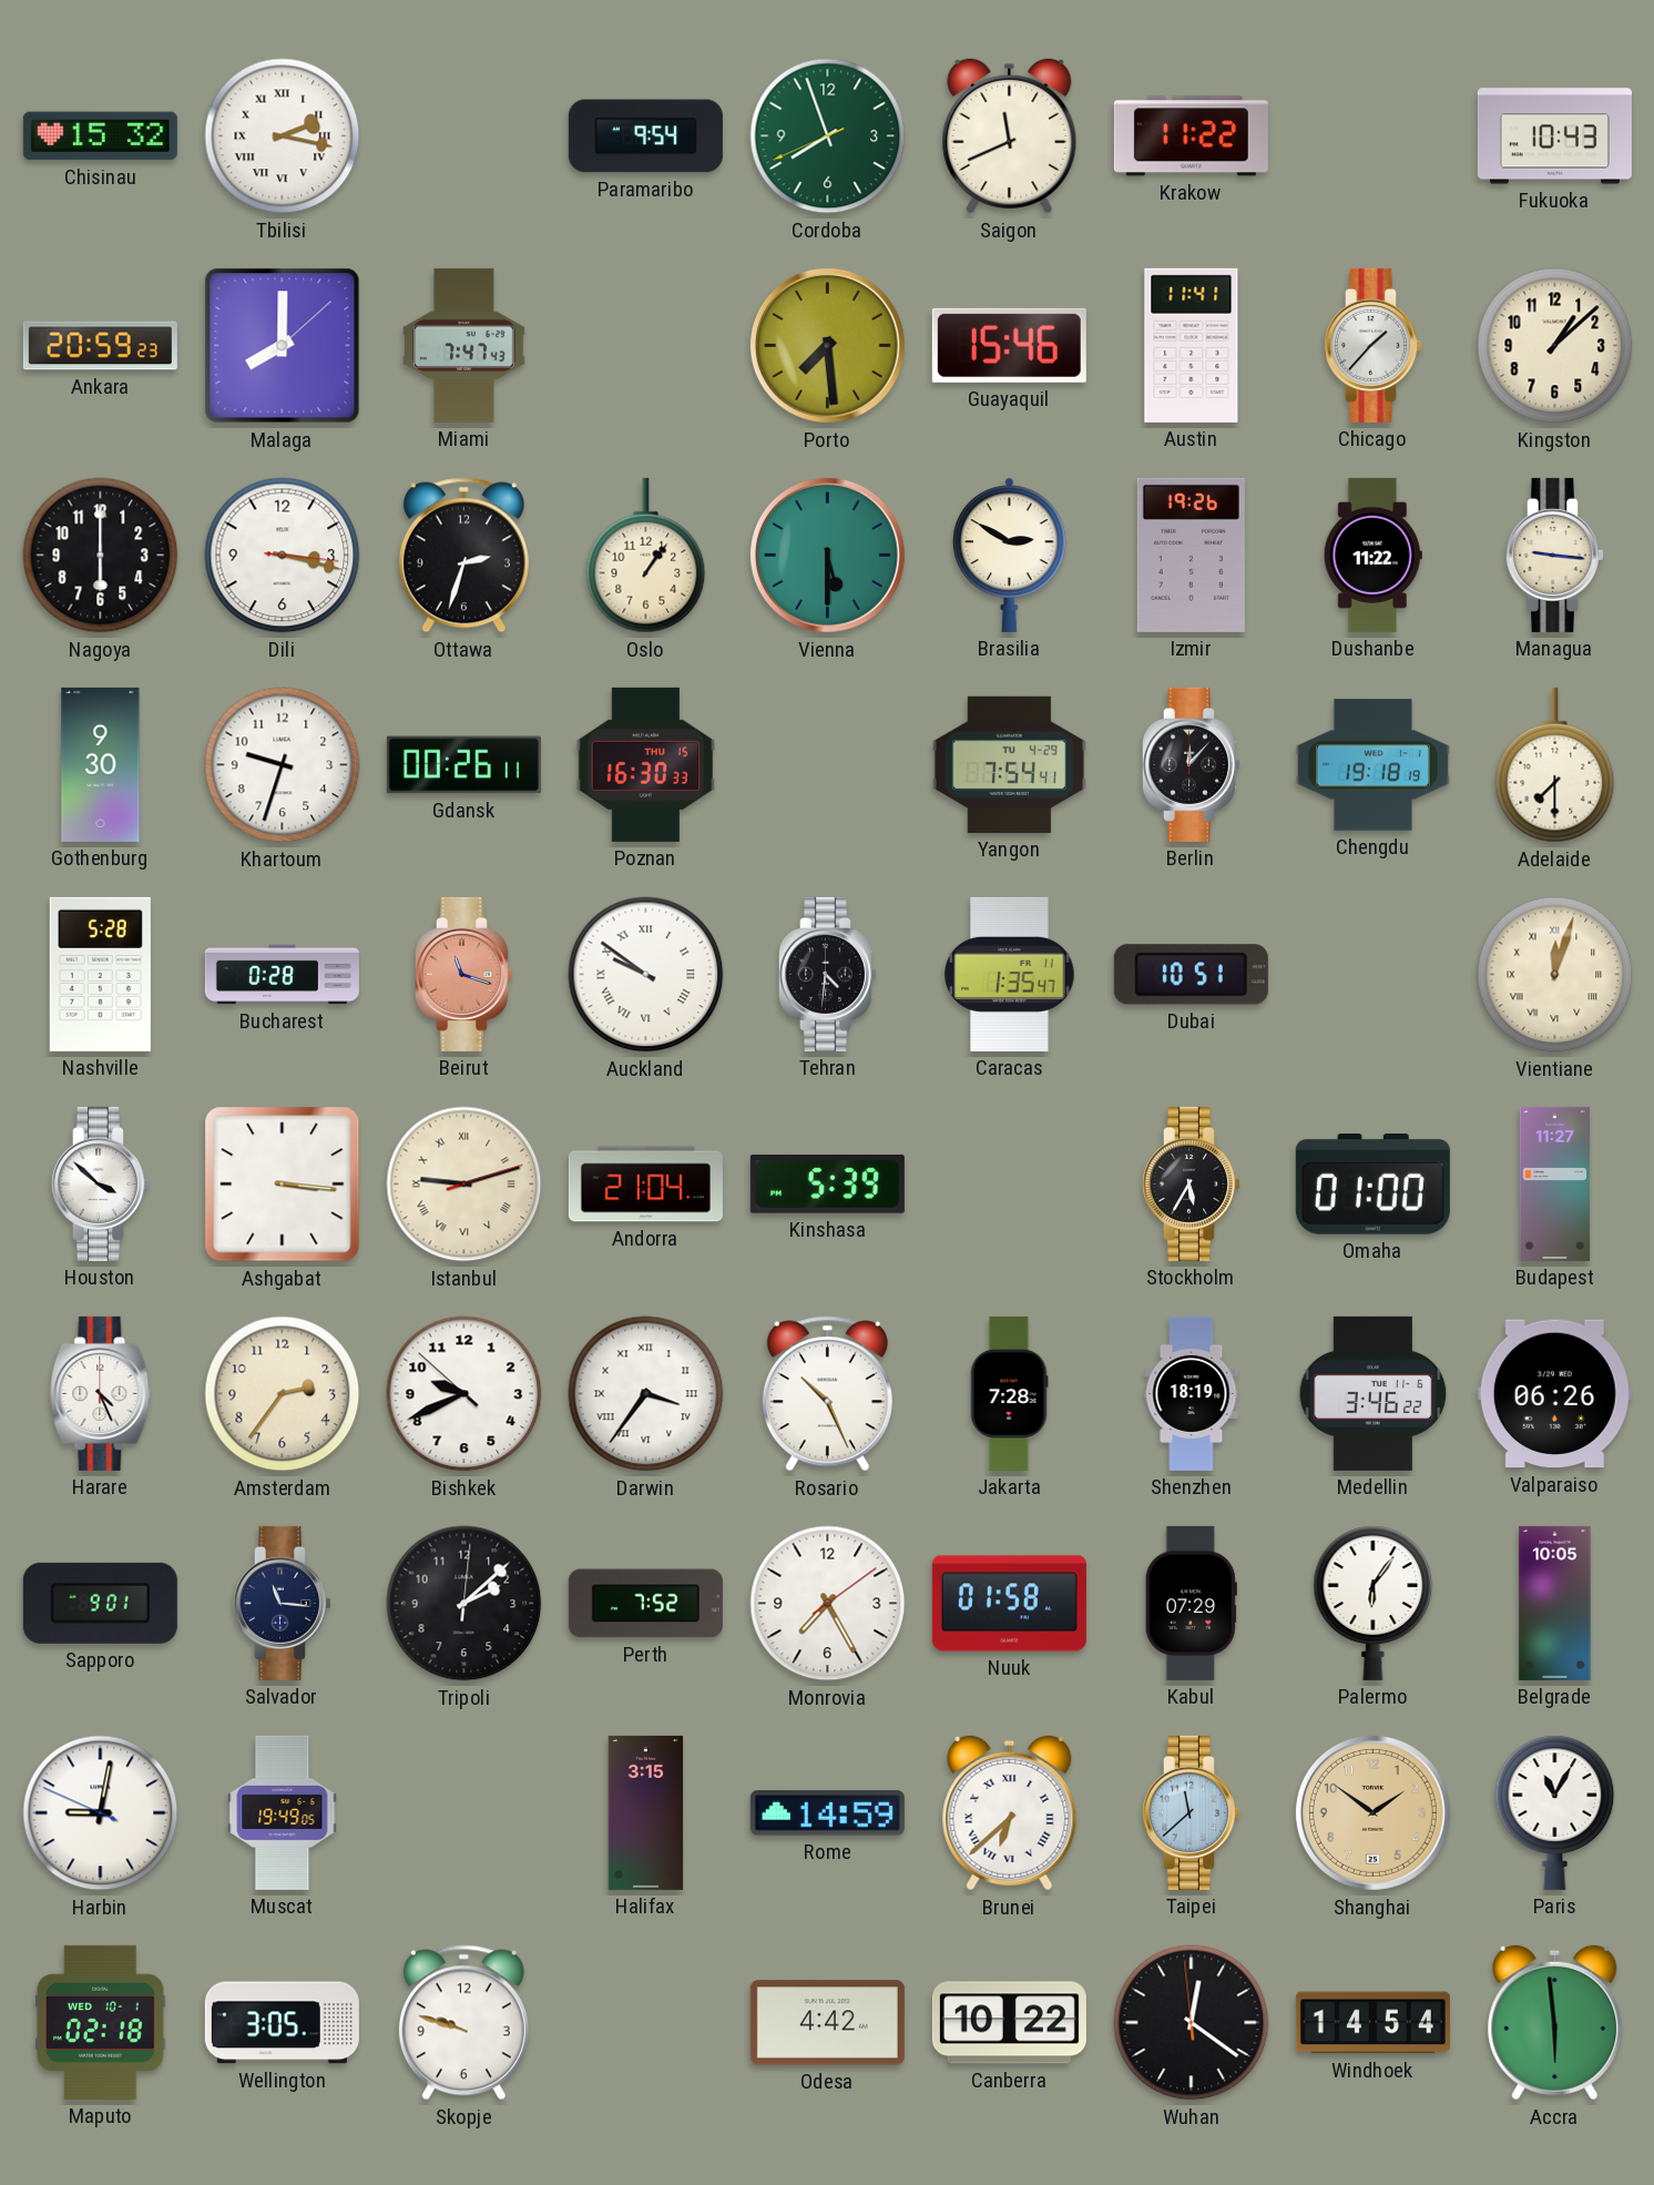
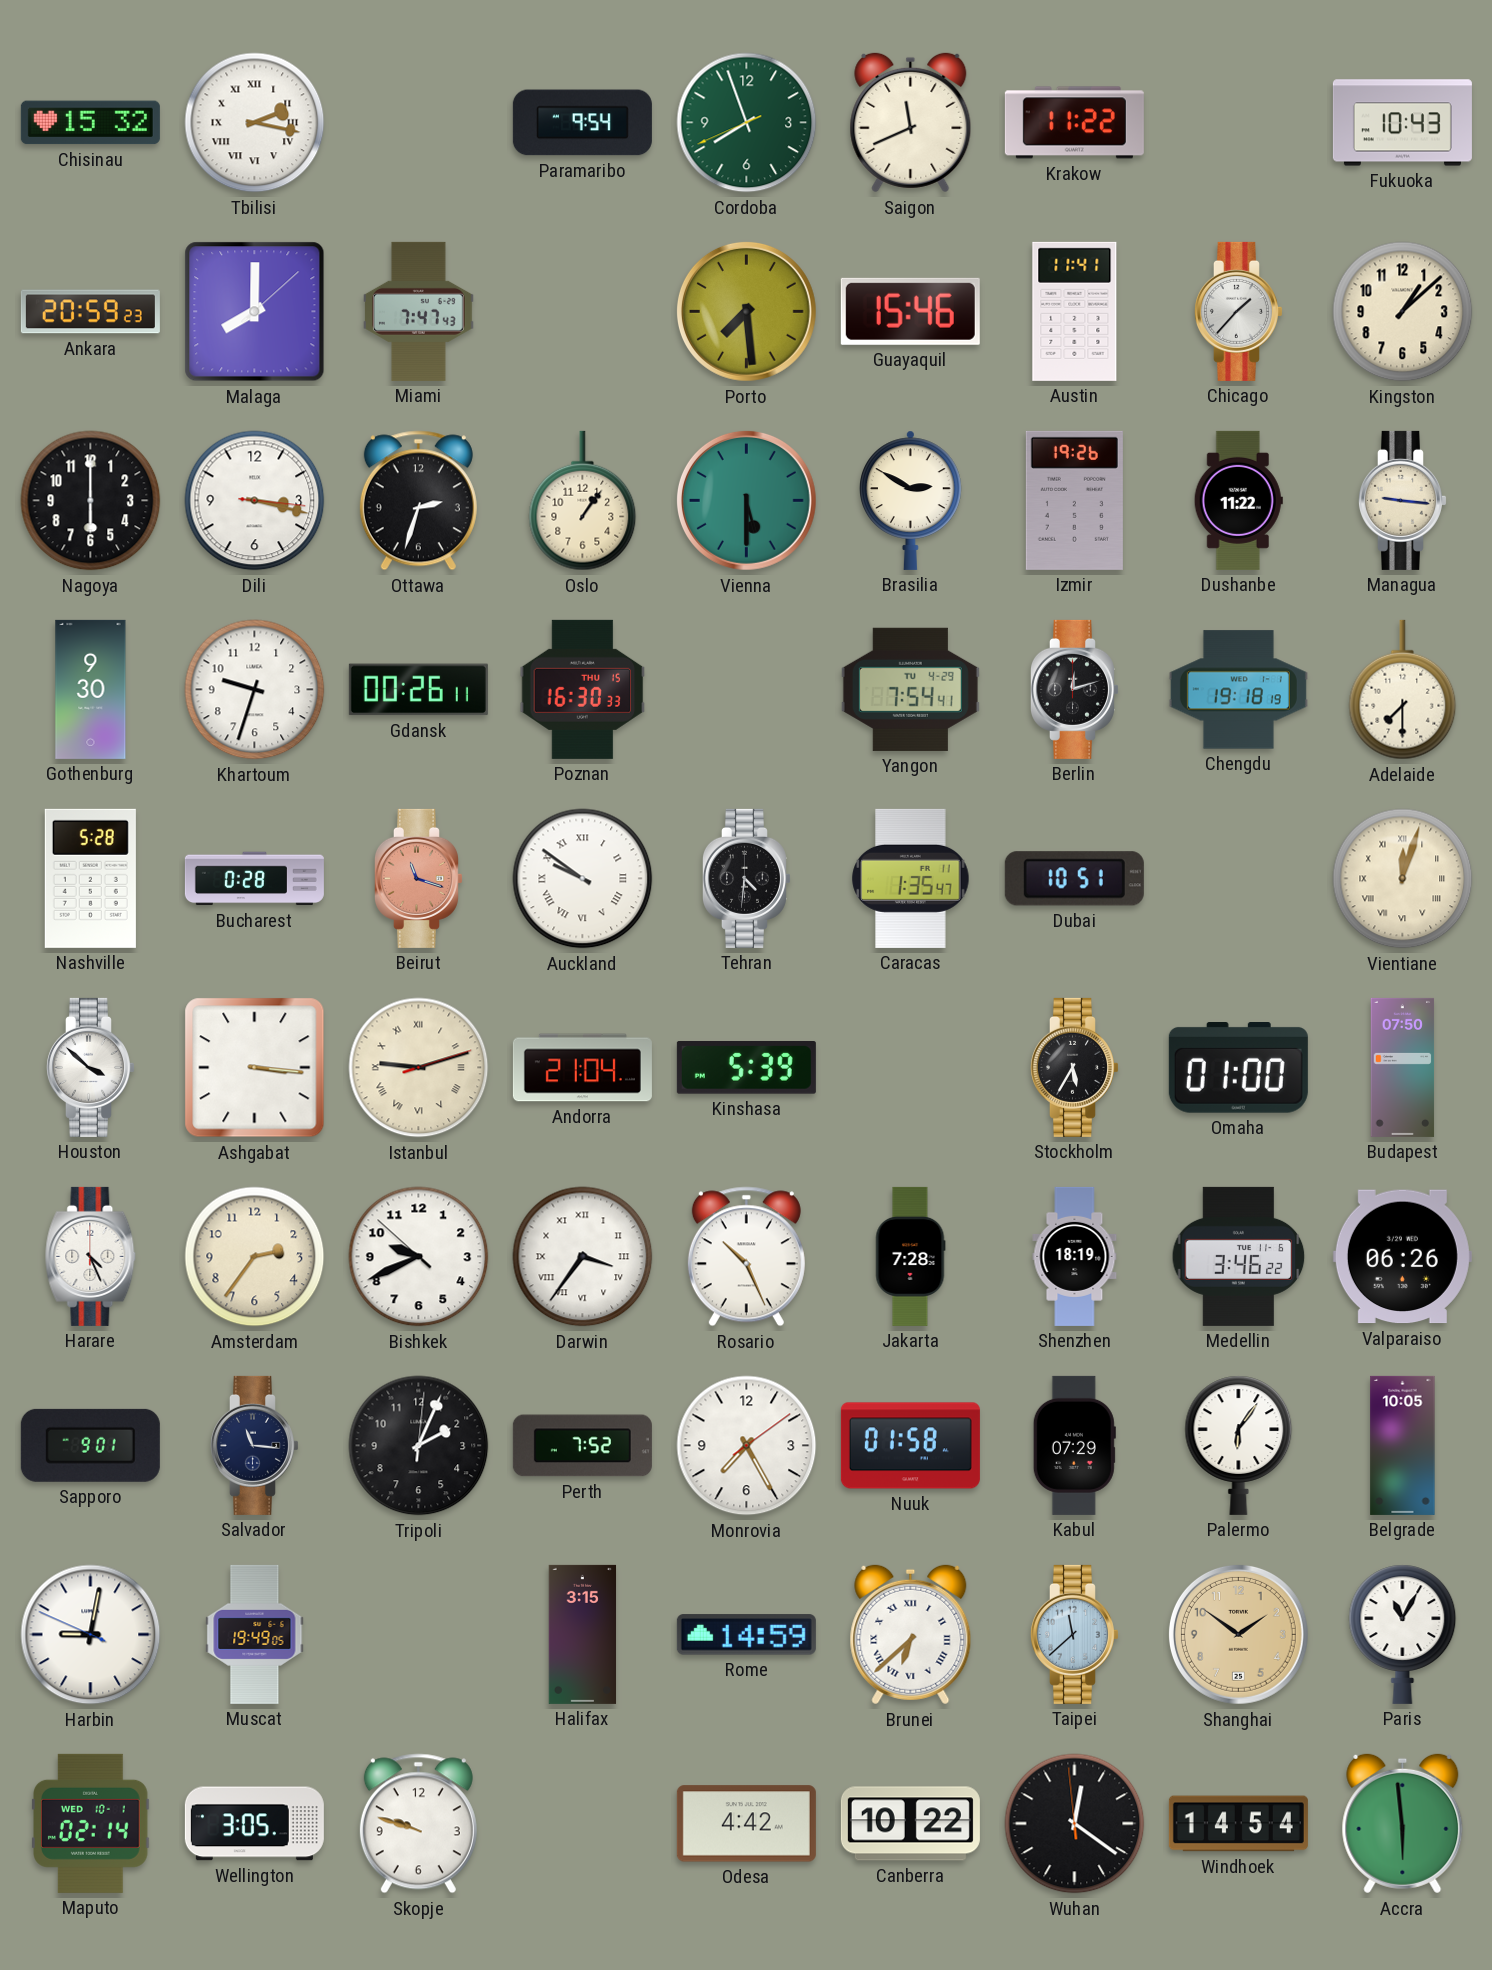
Berlin: 12:07 -> 12:12 (1074, 689)
Budapest: 11:27 -> 07:50 (1403, 1067)
Tripoli: 2:08 -> 2:04 (419, 1446)
Maputo: 02:18 -> 02:14 (91, 1823)
